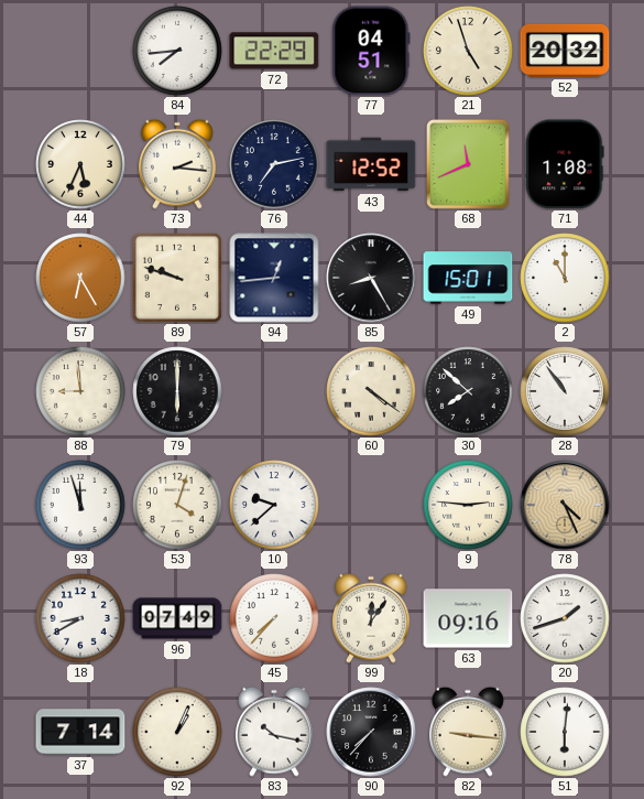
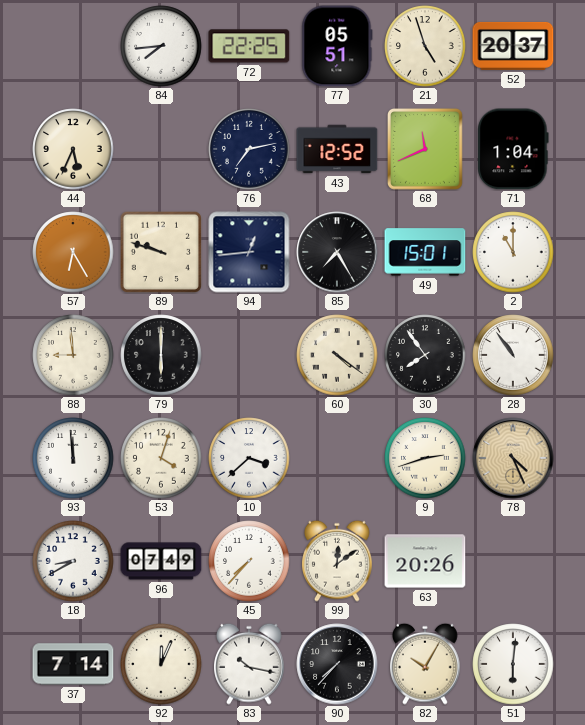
72: 22:29 -> 22:25 (249, 46)
77: 04:51 -> 05:51 (337, 46)
52: 20:32 -> 20:37 (513, 46)
73: 2:16 -> none (178, 164)
71: 1:08 -> 1:04 (513, 149)
85: 8:25 -> 7:25 (337, 252)
30: 7:52 -> 7:54 (425, 355)
93: 11:57 -> 11:59 (73, 458)
10: 9:38 -> 3:38 (249, 458)
9: 2:46 -> 2:42 (425, 458)
99: 12:06 -> 12:09 (338, 561)
63: 09:16 -> 20:26 (425, 561)
20: 1:42 -> none (565, 618)
92: 1:04 -> 12:04 (161, 664)
82: 9:16 -> 10:05 (426, 664)
